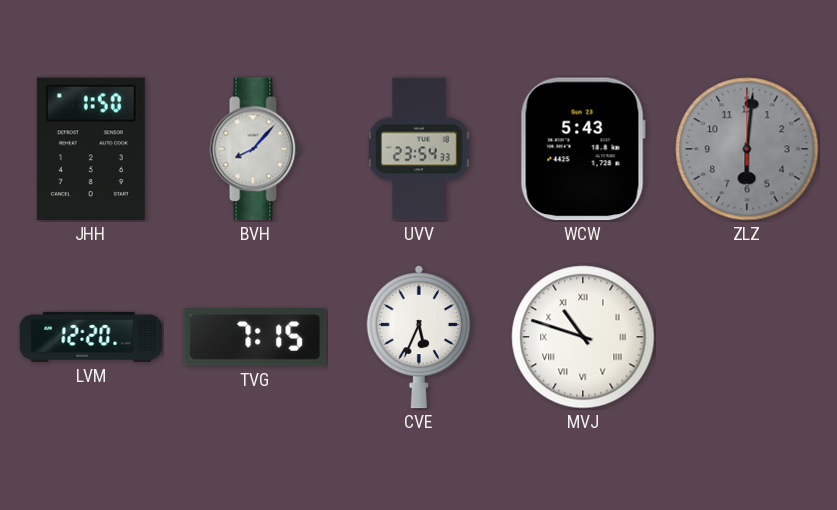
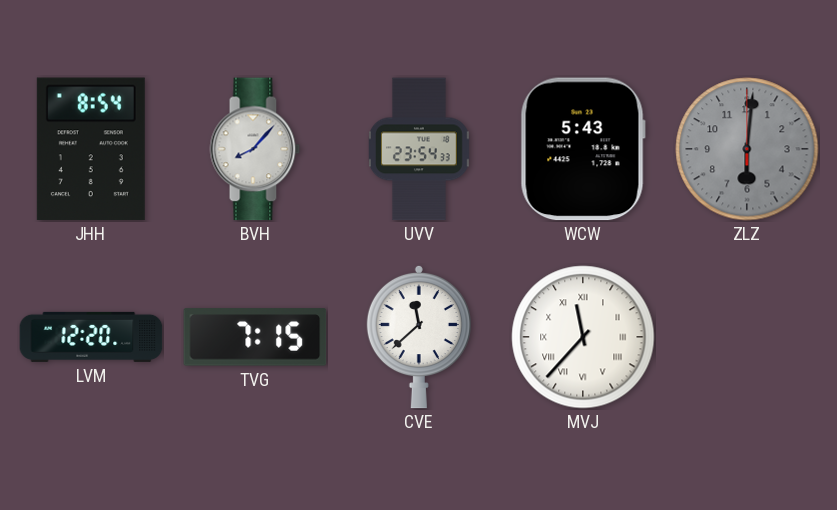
JHH: 1:50 -> 8:54 (91, 149)
CVE: 5:34 -> 11:38 (419, 337)
MVJ: 10:48 -> 11:37 (583, 337)
